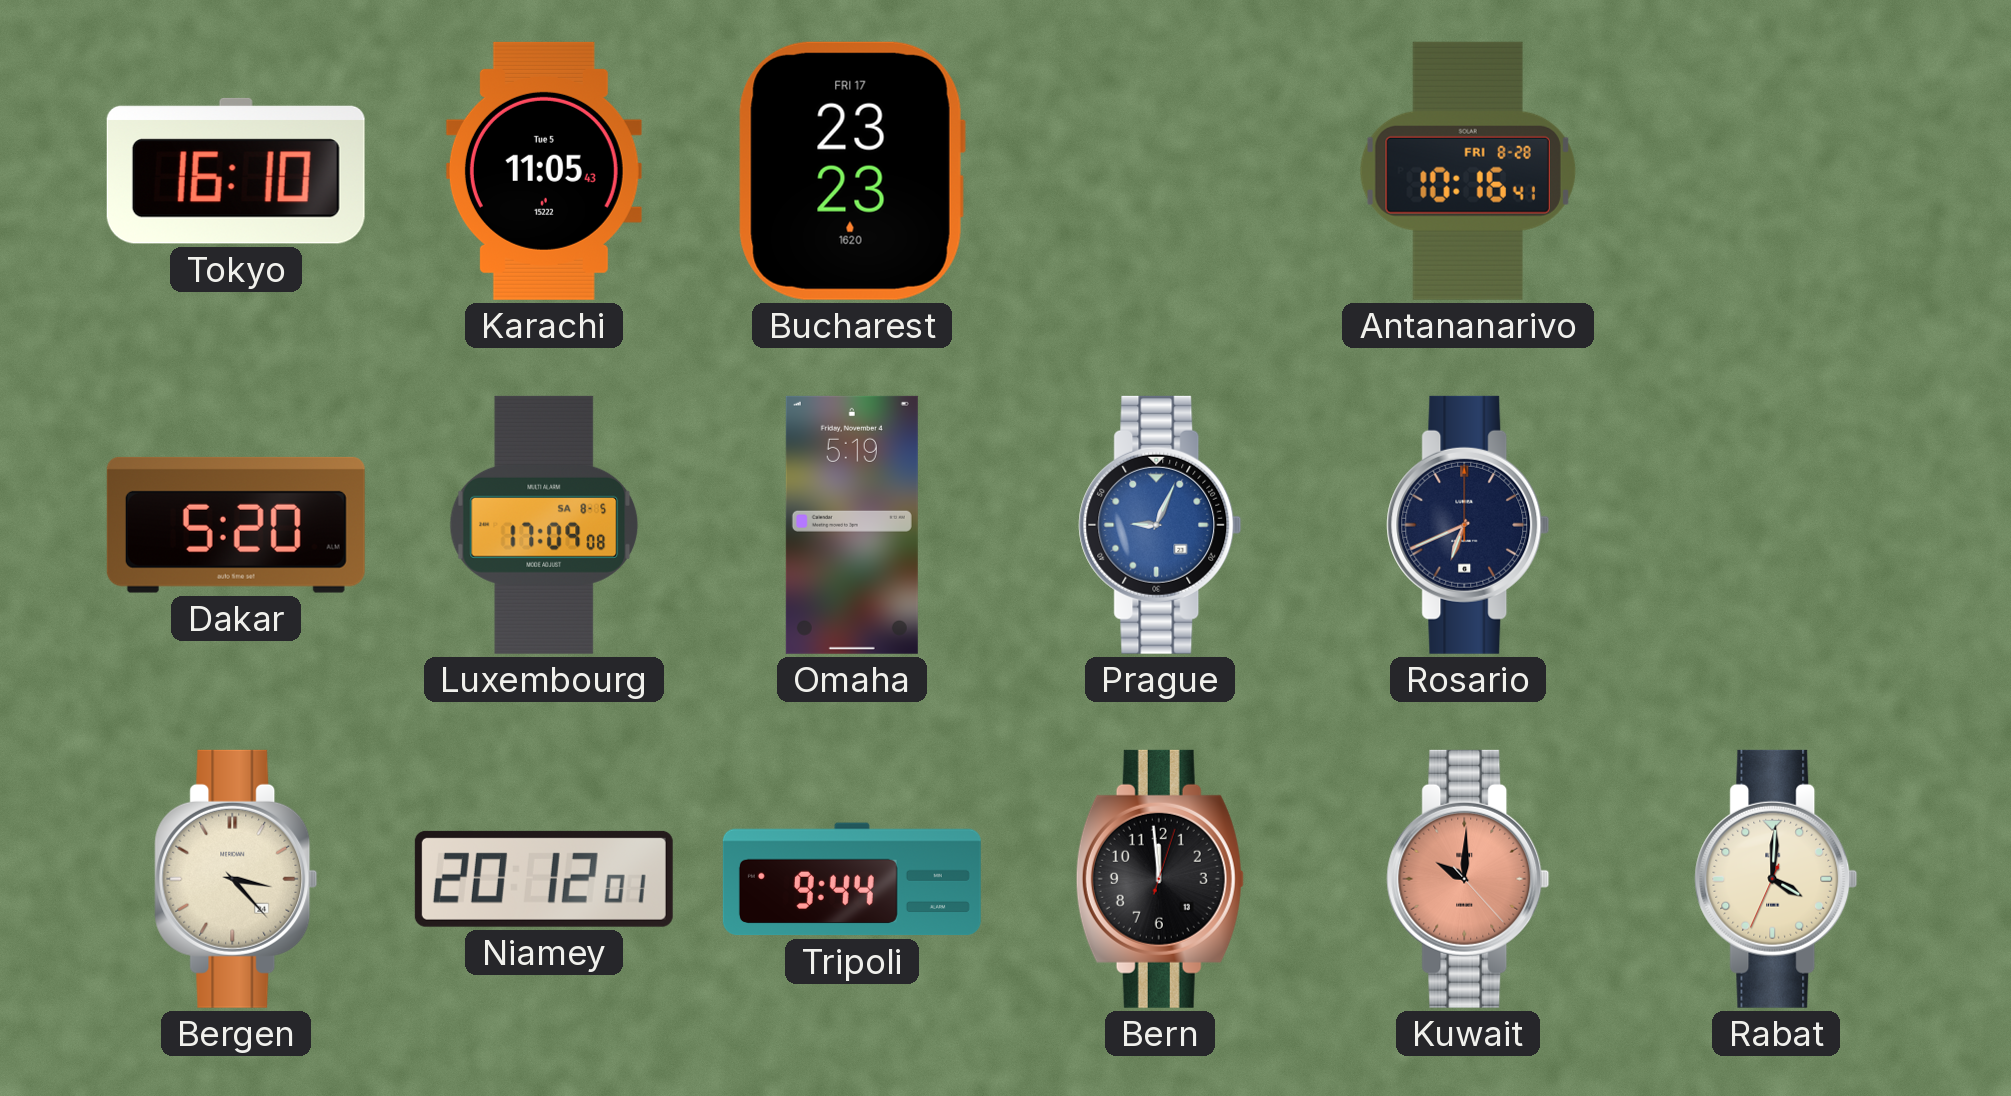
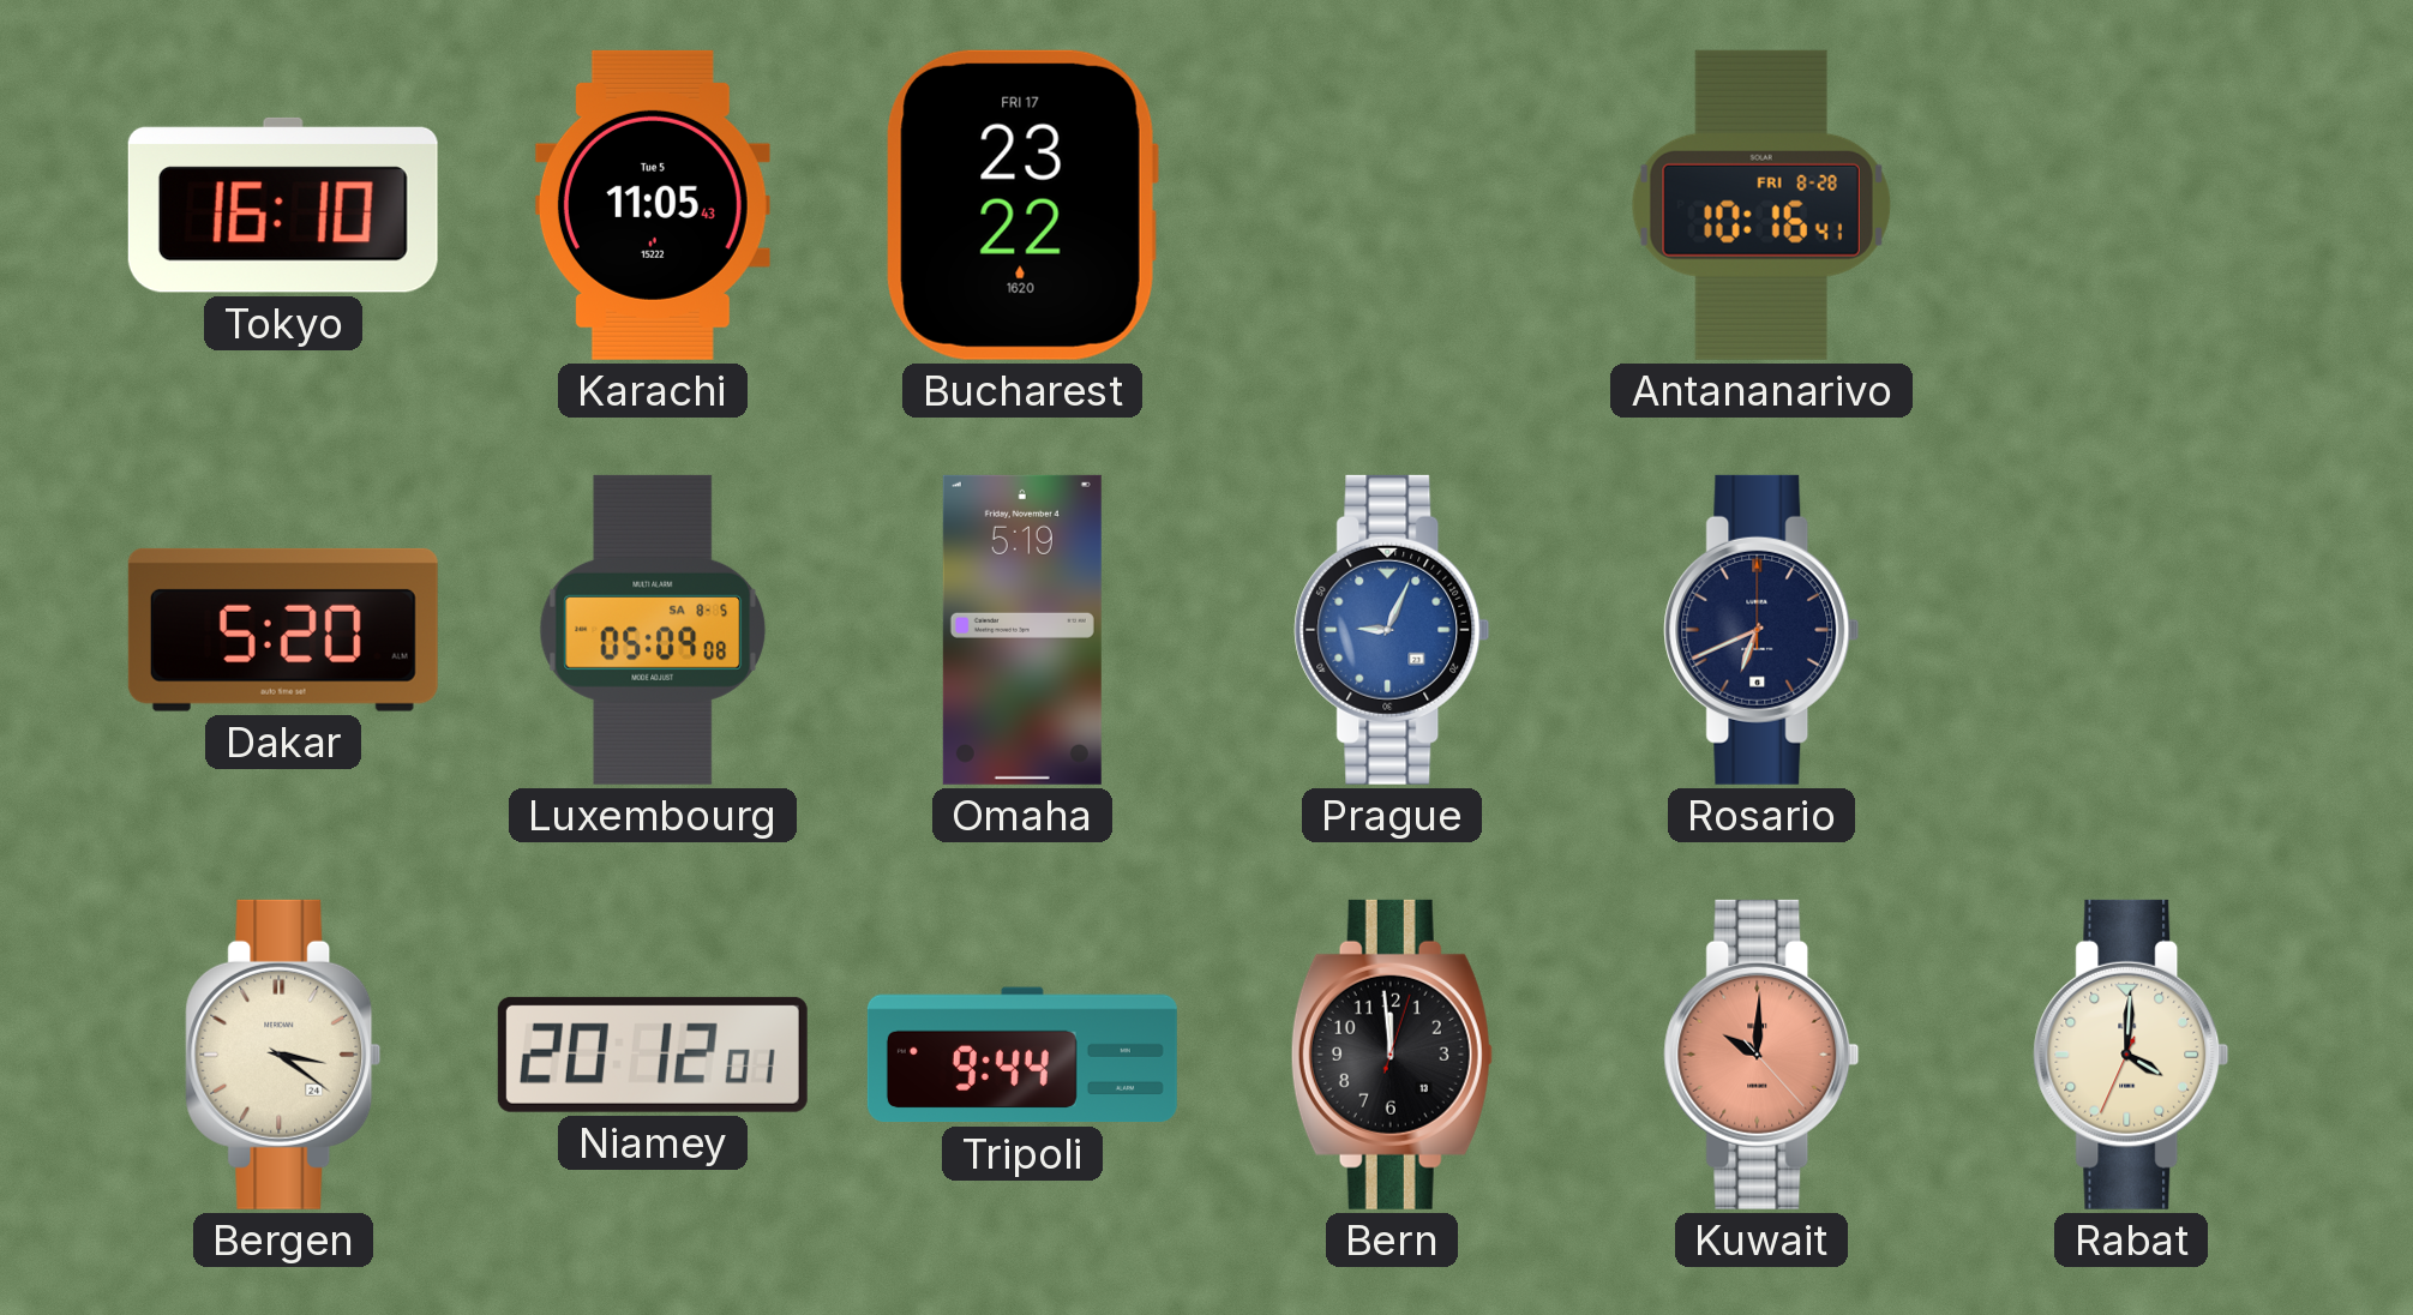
Bucharest: 23:23 -> 23:22 (1022, 205)
Luxembourg: 17:09 -> 05:09 (653, 630)
Bergen: 3:23 -> 3:21 (283, 1055)
